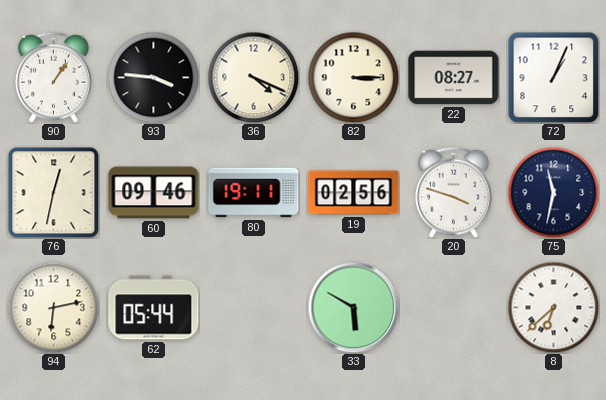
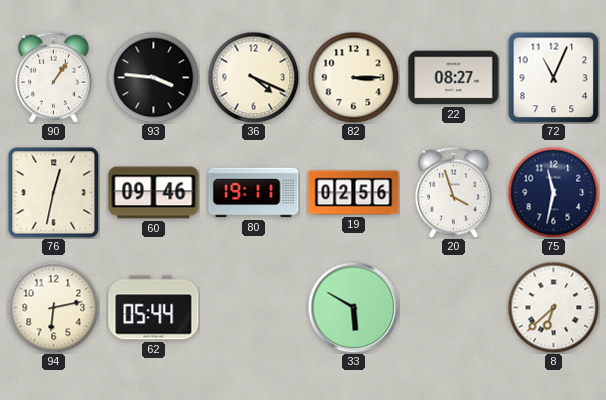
72: 1:04 -> 11:04 (553, 77)
20: 3:48 -> 3:57 (453, 192)
